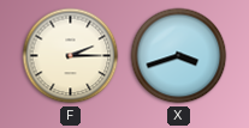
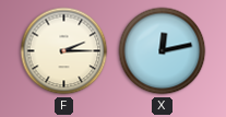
X: 3:42 -> 12:13 (163, 51)
